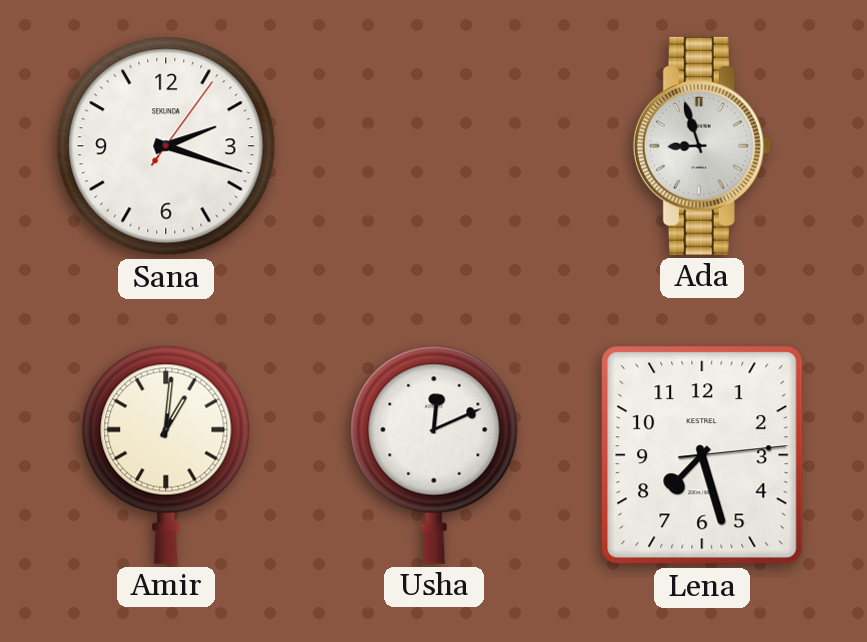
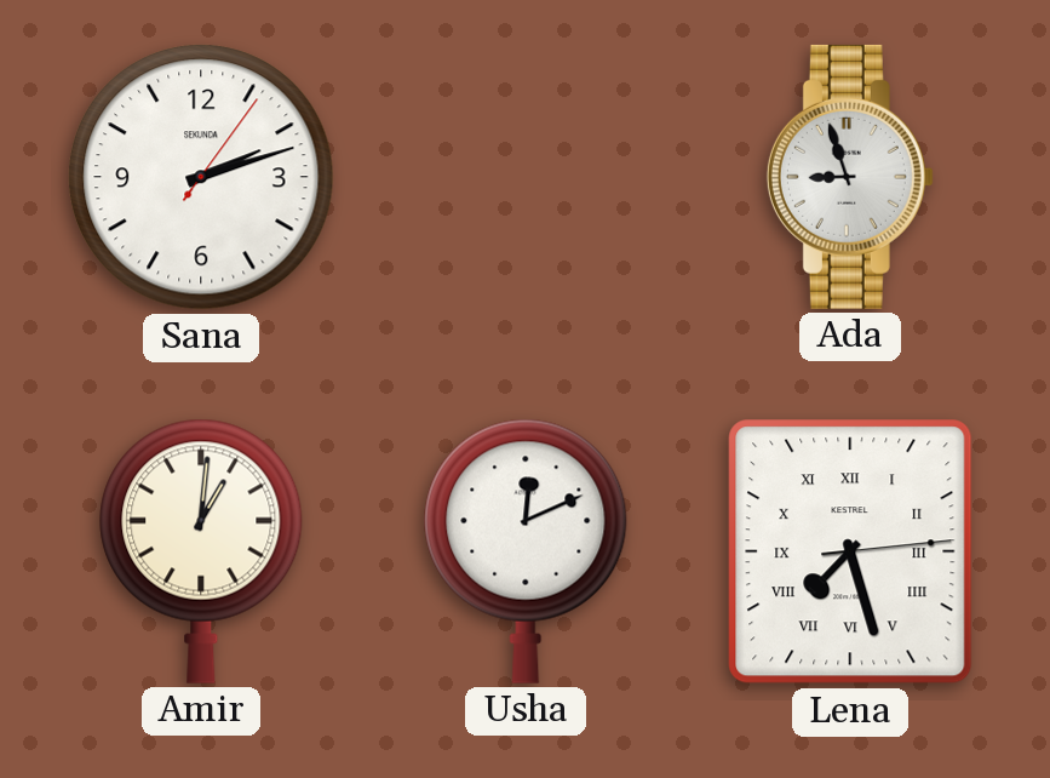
Sana: 2:18 -> 2:12 (201, 177)
Lena numerals: Arabic -> Roman (850, 551)
